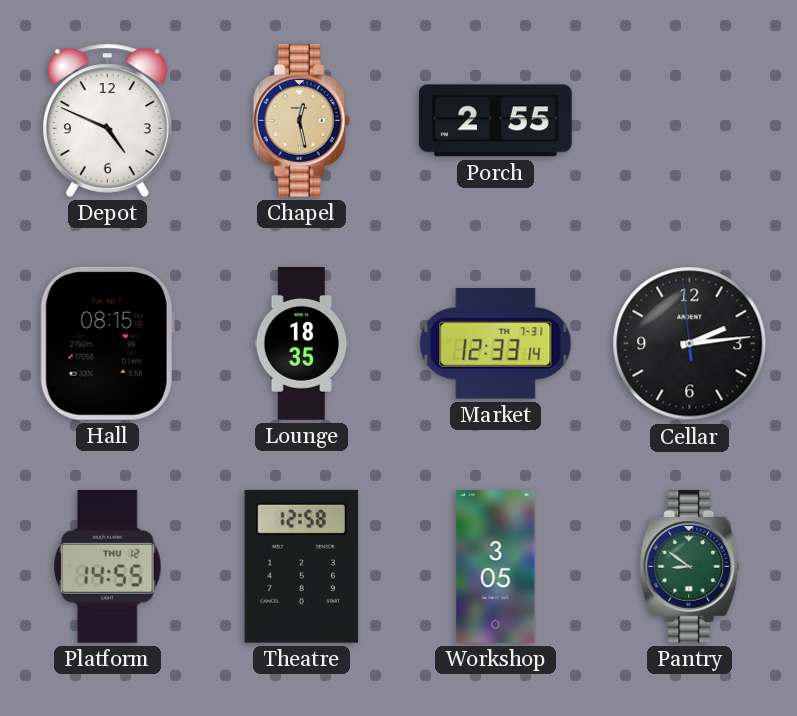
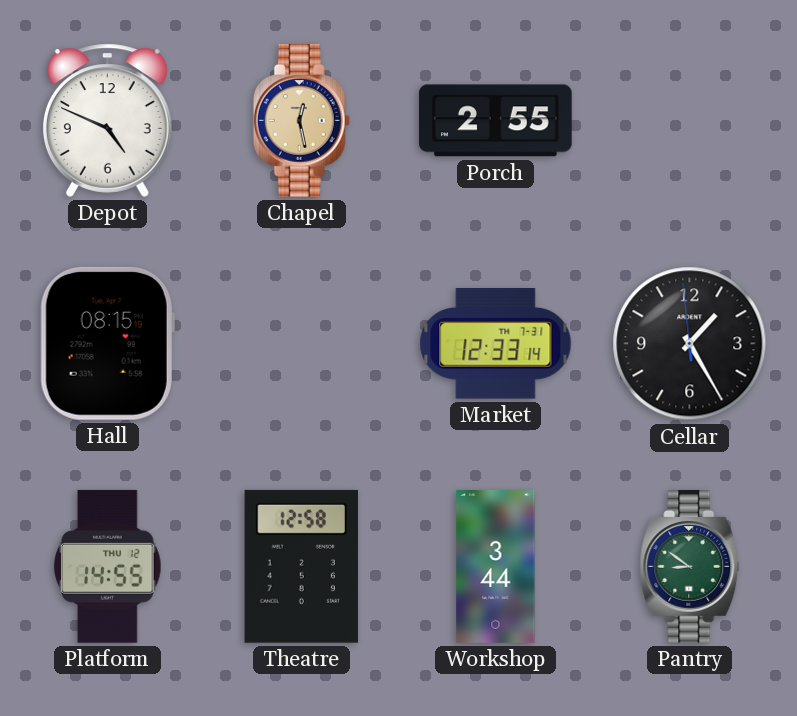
Lounge: 18:35 -> none (302, 344)
Cellar: 2:13 -> 1:24 (690, 344)
Workshop: 3:05 -> 3:44 (496, 567)
